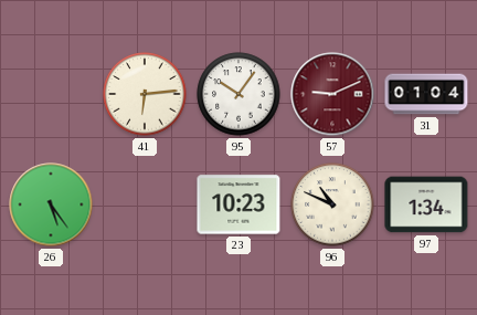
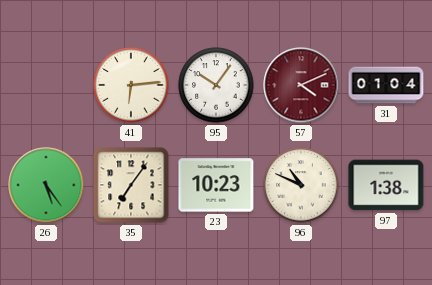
57: 9:11 -> 4:11 (301, 85)
35: none -> 7:06 (131, 185)
97: 1:34 -> 1:38 (386, 185)
